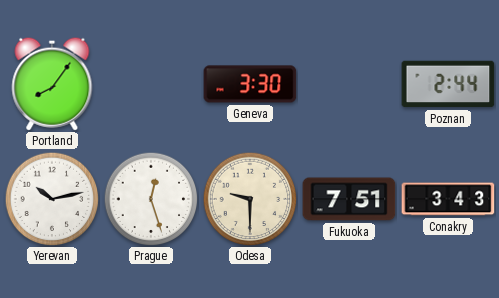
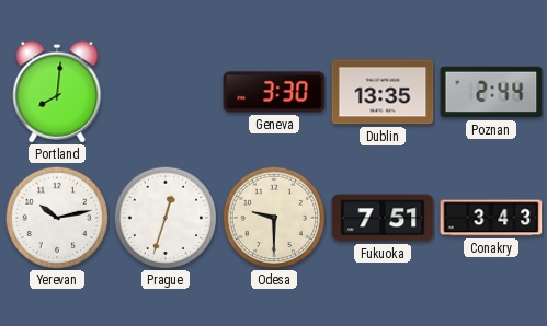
Portland: 8:06 -> 8:01 (57, 92)
Dublin: none -> 13:35 (383, 92)
Prague: 12:27 -> 12:33 (166, 218)
